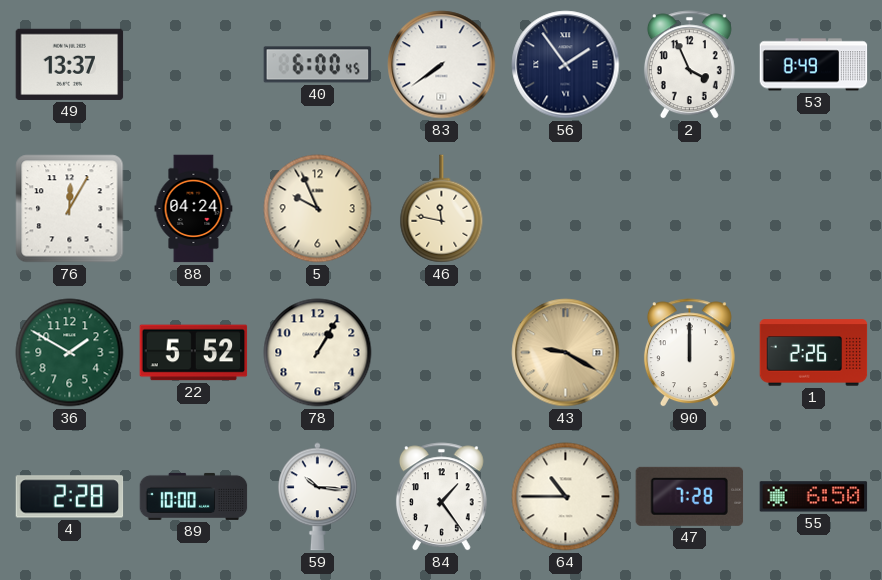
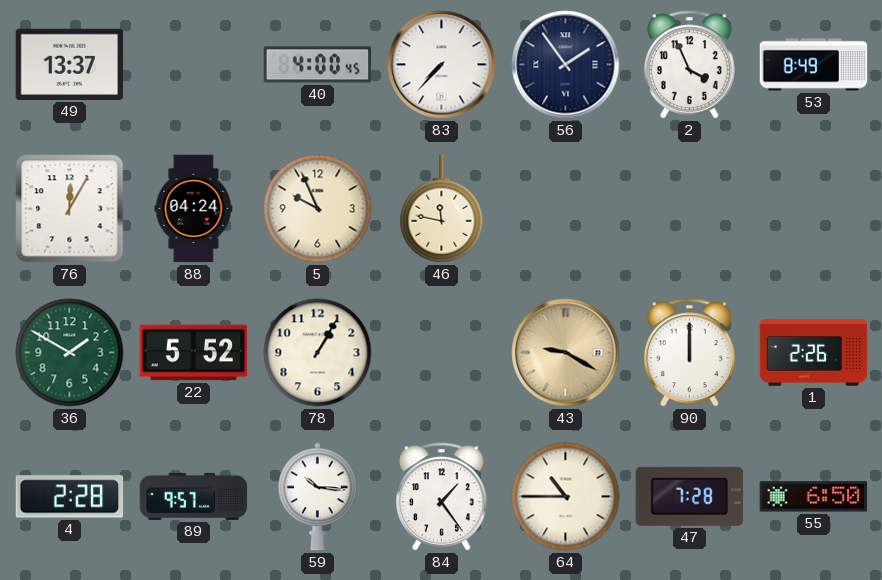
40: 6:00 -> 4:00 (318, 65)
83: 7:39 -> 7:37 (442, 65)
89: 10:00 -> 9:57 (194, 496)
